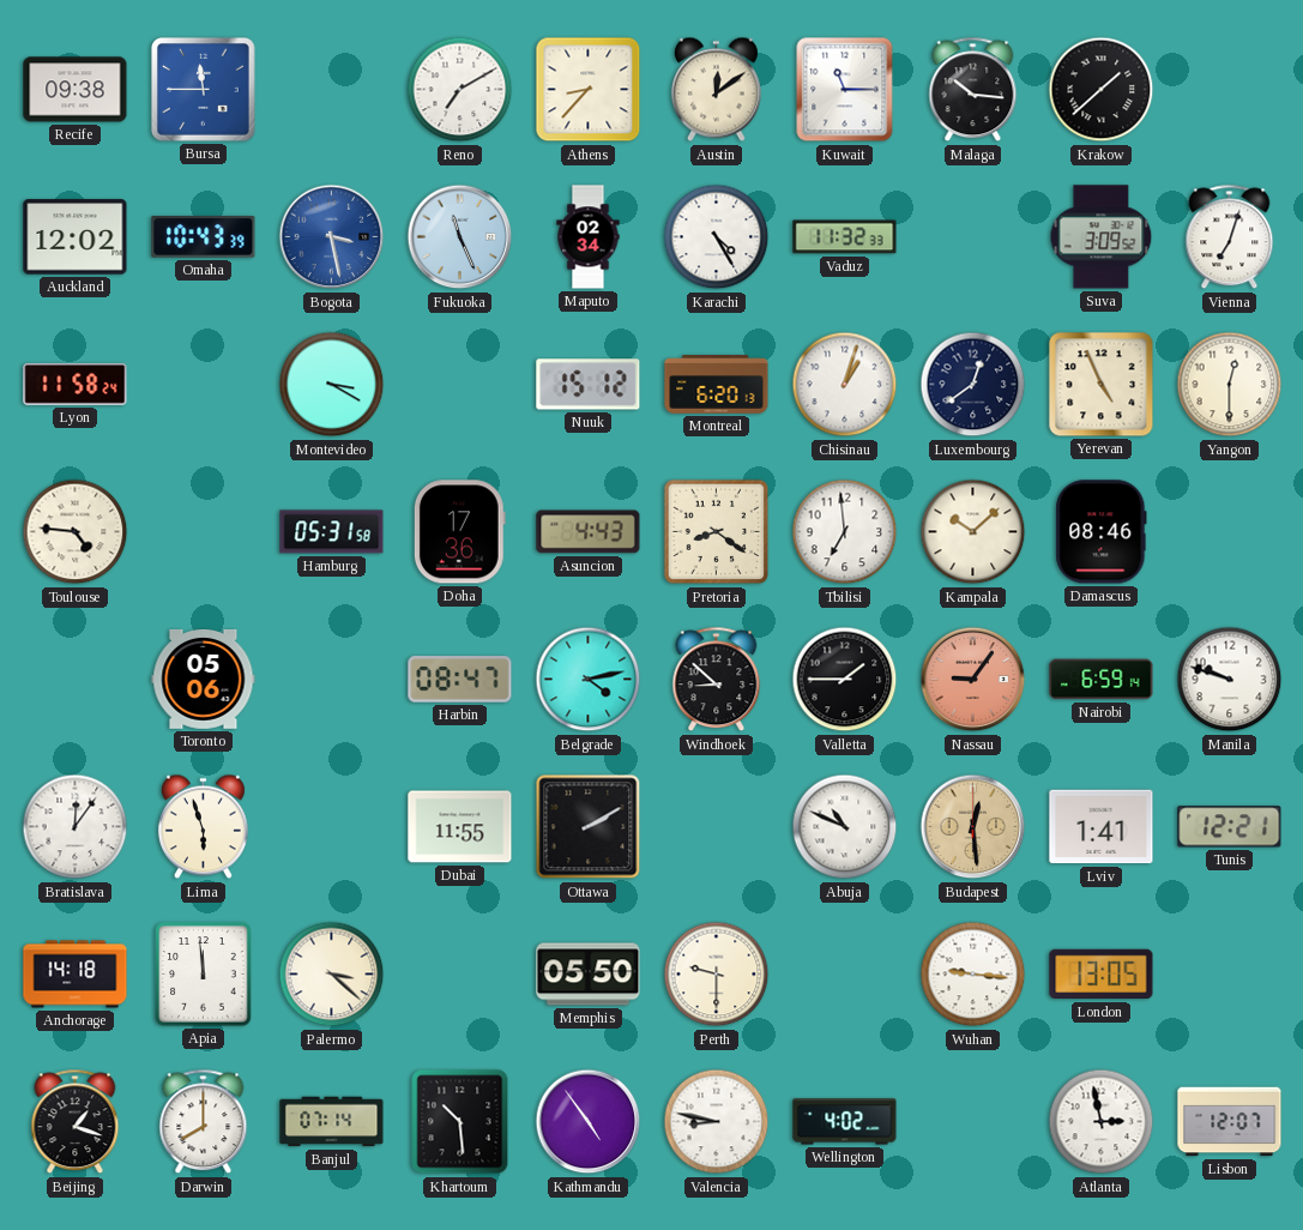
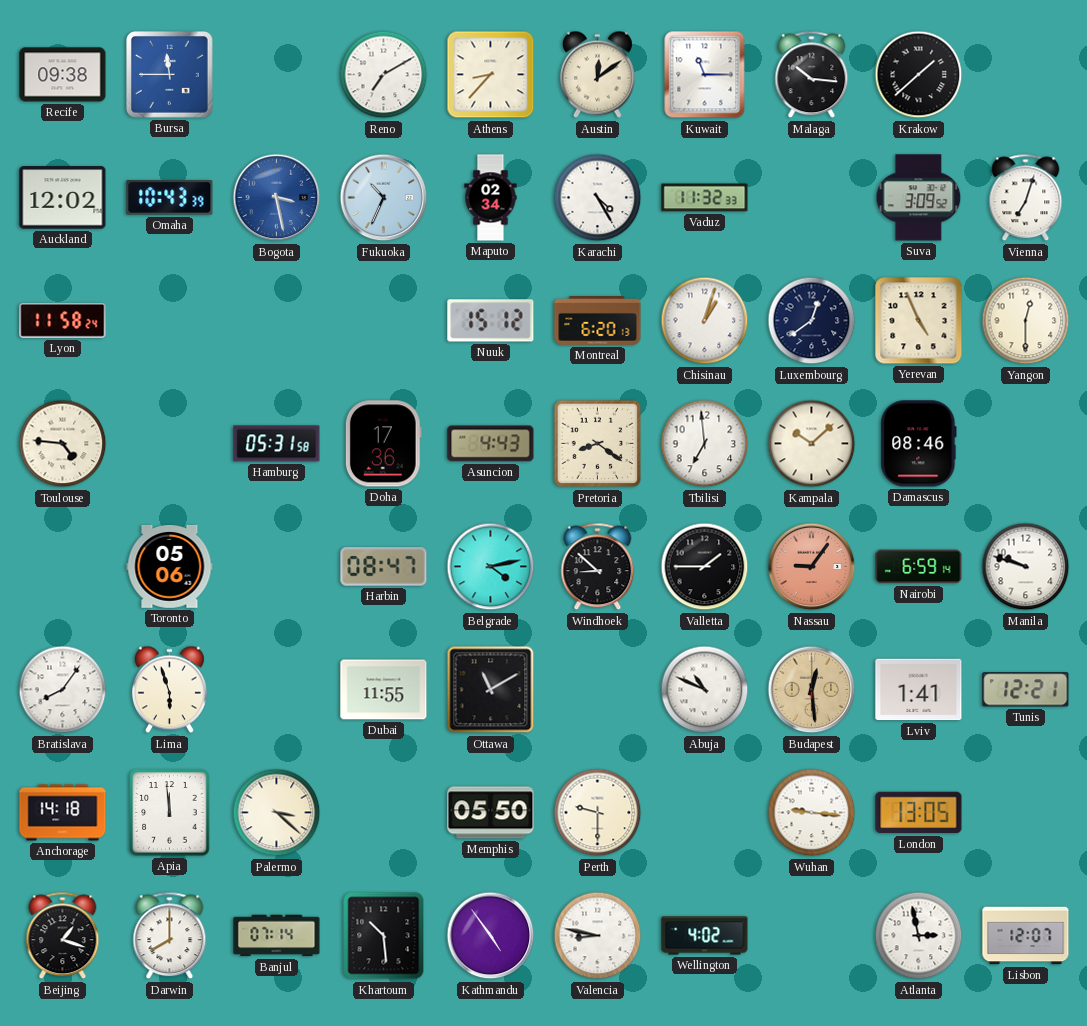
Fukuoka: 11:26 -> 10:34 (384, 198)
Montevideo: 3:20 -> none (332, 385)
Bratislava: 12:06 -> 8:06 (63, 690)
Ottawa: 2:10 -> 11:10 (491, 690)
